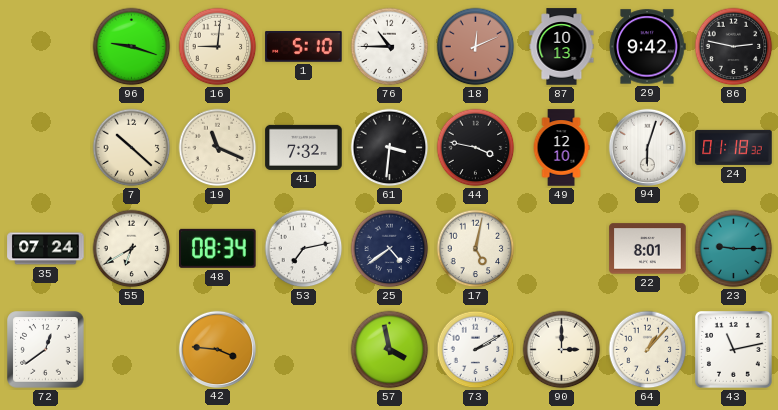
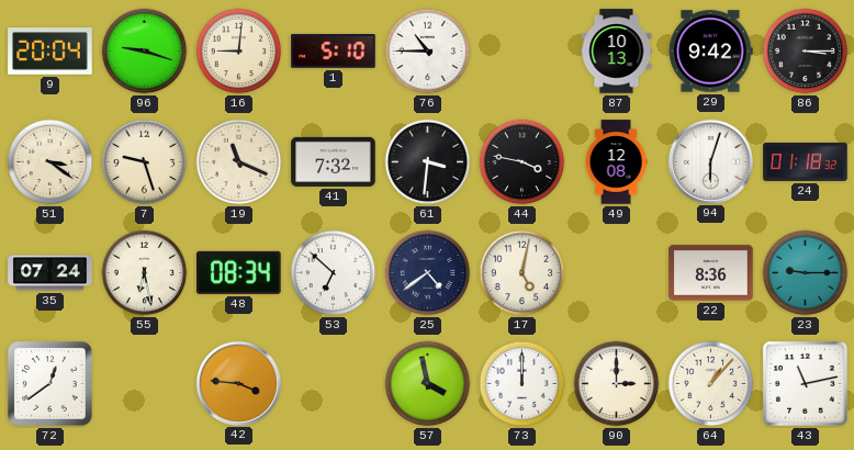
9: none -> 20:04 (50, 52)
18: 12:11 -> none (476, 47)
86: 2:47 -> 3:15 (806, 52)
51: none -> 3:21 (50, 162)
7: 10:22 -> 9:27 (145, 162)
49: 12:10 -> 12:08 (616, 162)
55: 6:40 -> 6:28 (145, 273)
53: 7:13 -> 6:52 (334, 273)
22: 8:01 -> 8:36 (711, 273)
73: 2:10 -> 12:00 (522, 384)
